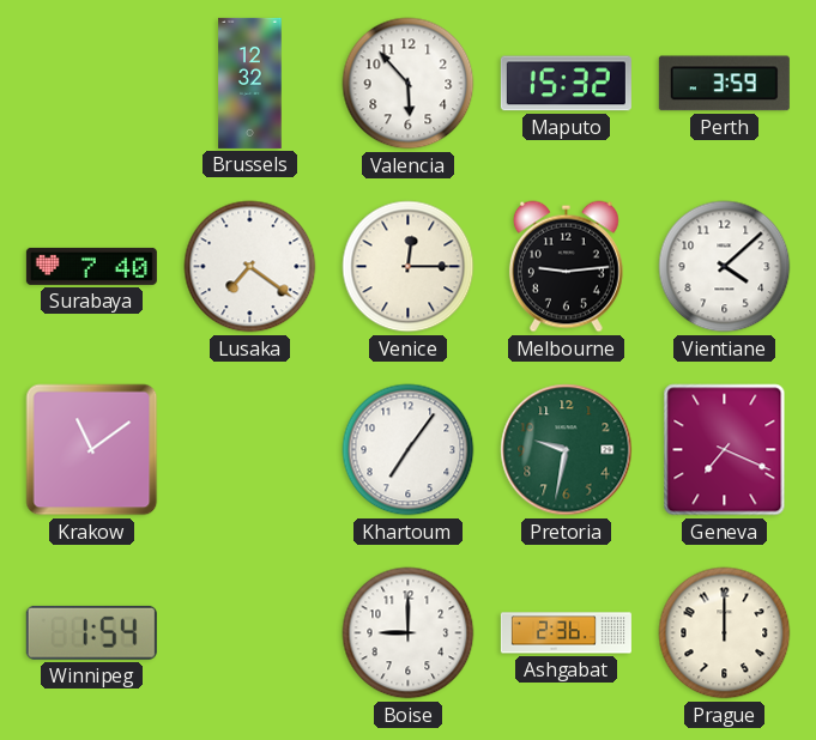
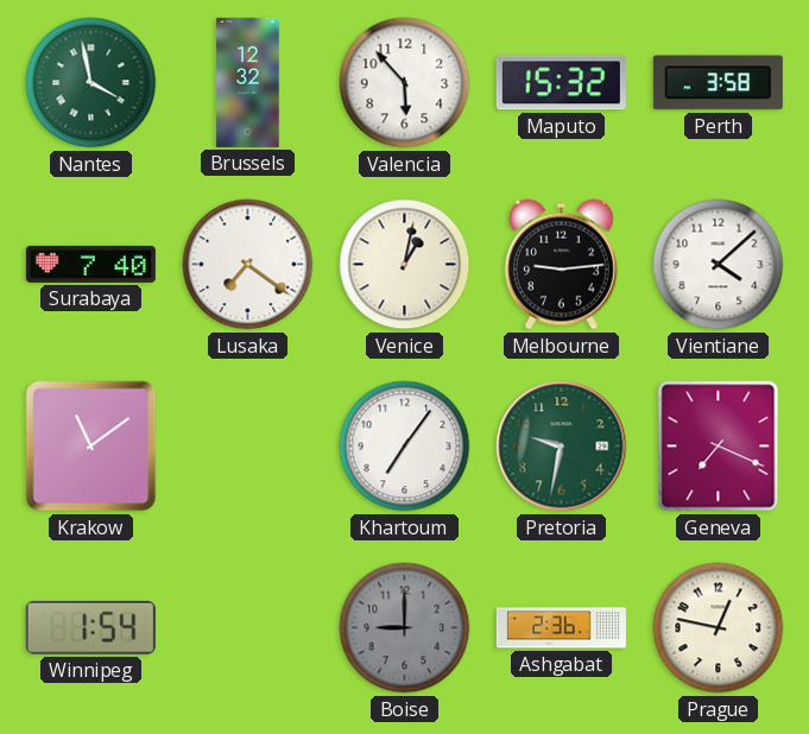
Nantes: none -> 3:58 (91, 83)
Perth: 3:59 -> 3:58 (718, 83)
Venice: 12:15 -> 1:02 (405, 265)
Boise dial: white -> grey (405, 628)
Prague: 12:00 -> 12:47 (719, 628)
